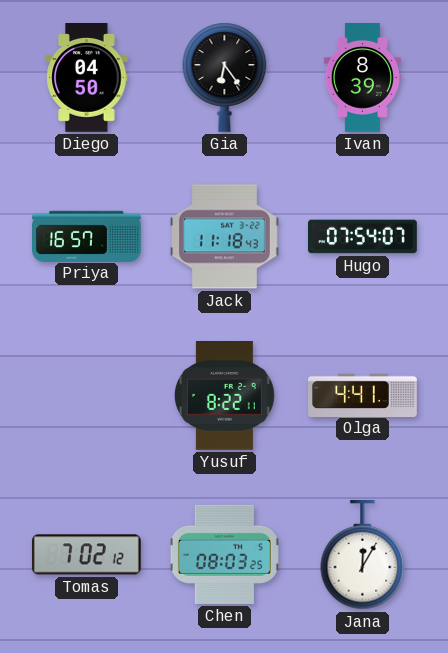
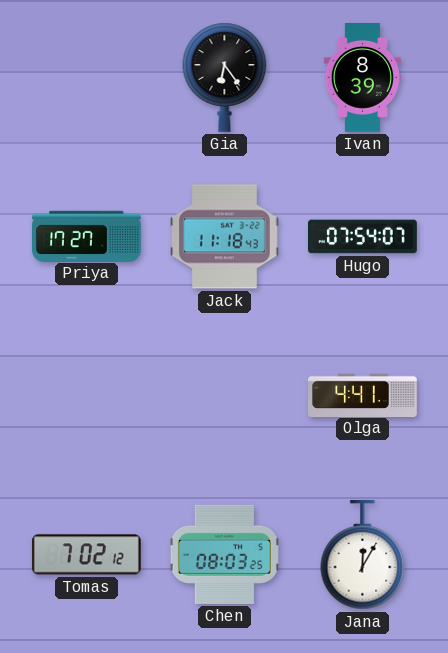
Diego: 04:50 -> none (87, 78)
Priya: 16:57 -> 17:27 (87, 236)
Yusuf: 8:22 -> none (224, 396)
